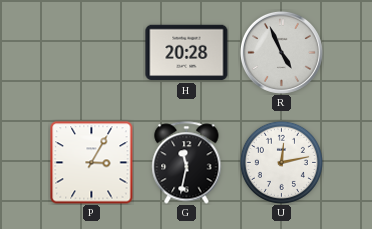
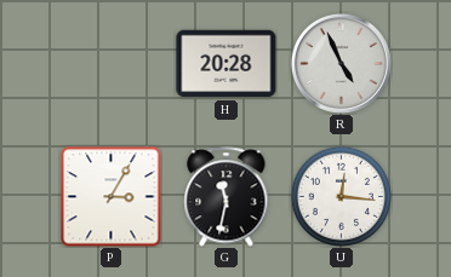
U: 12:13 -> 12:16 (341, 196)
